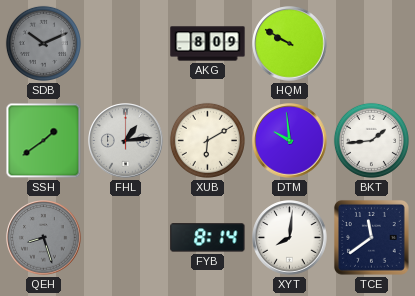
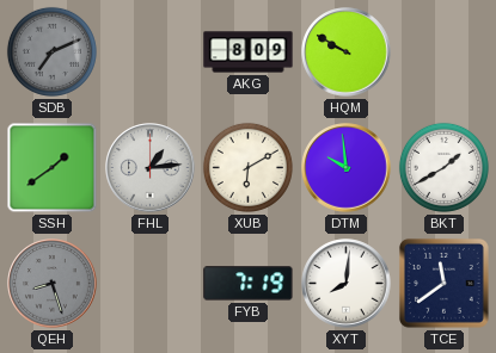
SDB: 10:11 -> 7:11 (51, 51)
BKT: 1:44 -> 1:40 (443, 167)
FYB: 8:14 -> 7:19 (249, 284)
